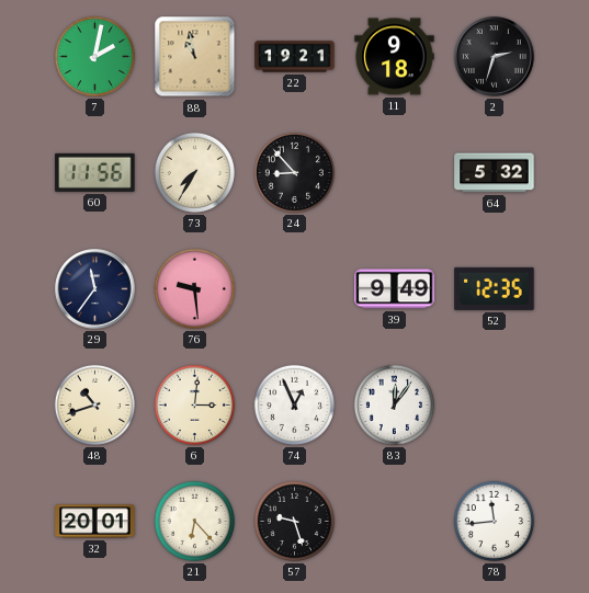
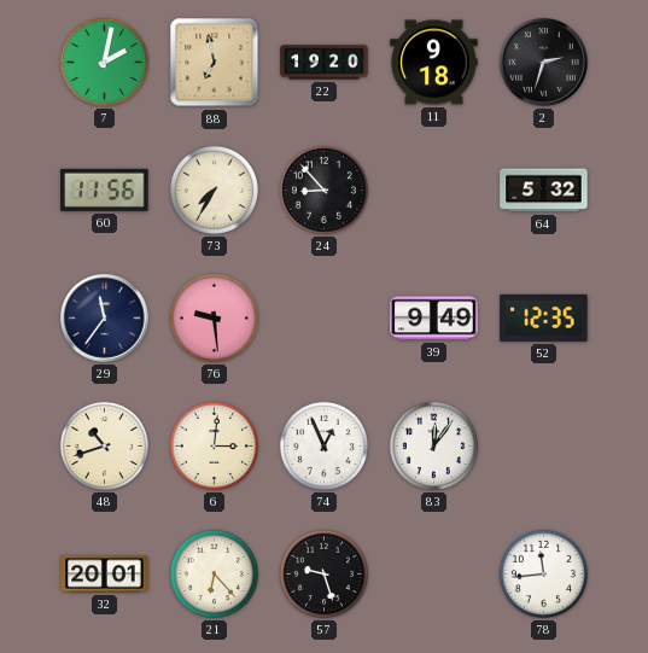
88: 10:58 -> 6:58 (215, 63)
22: 19:21 -> 19:20 (325, 63)
